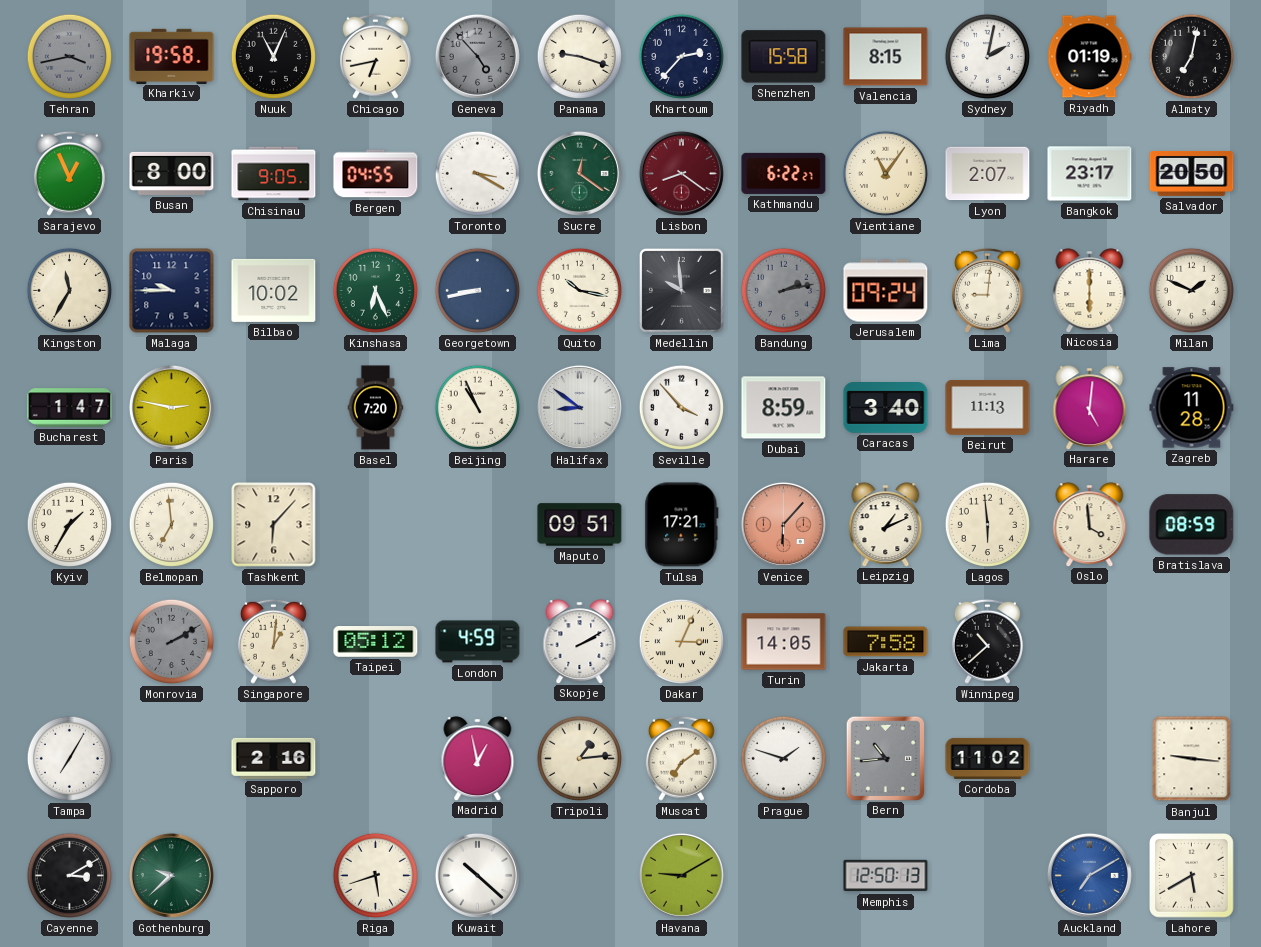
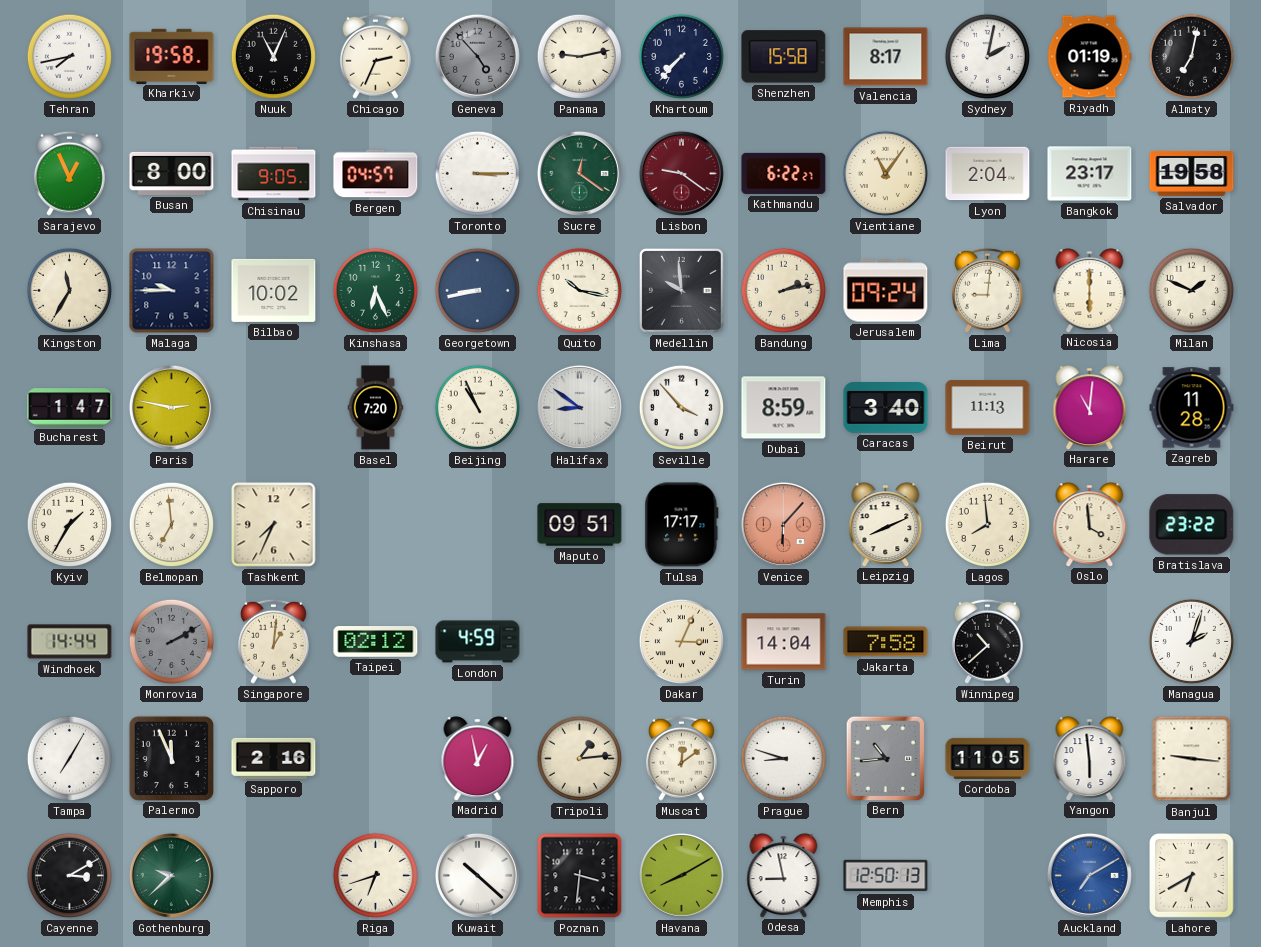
Tehran: 3:43 -> 7:43 (69, 56)
Tehran dial: grey -> white (69, 56)
Chicago: 6:43 -> 2:34 (375, 56)
Panama: 9:18 -> 9:13 (579, 56)
Khartoum: 2:37 -> 7:37 (681, 56)
Valencia: 8:15 -> 8:17 (886, 57)
Bergen: 04:55 -> 04:57 (376, 174)
Toronto: 3:20 -> 3:15 (477, 173)
Lisbon: 8:21 -> 9:21 (681, 173)
Lyon: 2:07 -> 2:04 (988, 174)
Salvador: 20:50 -> 19:58 (1192, 173)
Bandung dial: grey -> cream (783, 290)
Harare: 5:01 -> 11:01 (1090, 407)
Tashkent: 6:07 -> 7:34 (274, 525)
Tulsa: 17:21 -> 17:17 (682, 525)
Leipzig: 1:11 -> 8:11 (886, 524)
Lagos: 5:59 -> 7:59 (987, 524)
Bratislava: 08:59 -> 23:22 (1192, 525)
Windhoek: none -> 14:44 (70, 642)
Taipei: 05:12 -> 02:12 (376, 642)
Skopje: 2:10 -> none (580, 641)
Turin: 14:05 -> 14:04 (784, 642)
Managua: none -> 2:03 (1191, 641)
Palermo: none -> 11:56 (171, 758)
Muscat: 7:09 -> 12:09 (681, 758)
Prague: 1:48 -> 8:48 (783, 758)
Cordoba: 11:02 -> 11:05 (988, 758)
Yangon: none -> 5:59 (1090, 758)
Riga: 5:42 -> 6:42 (375, 875)
Poznan: none -> 3:31 (580, 876)
Havana: 9:10 -> 8:10 (681, 875)
Odesa: none -> 8:58 (784, 875)
Lahore: 5:40 -> 6:40 (1192, 876)
